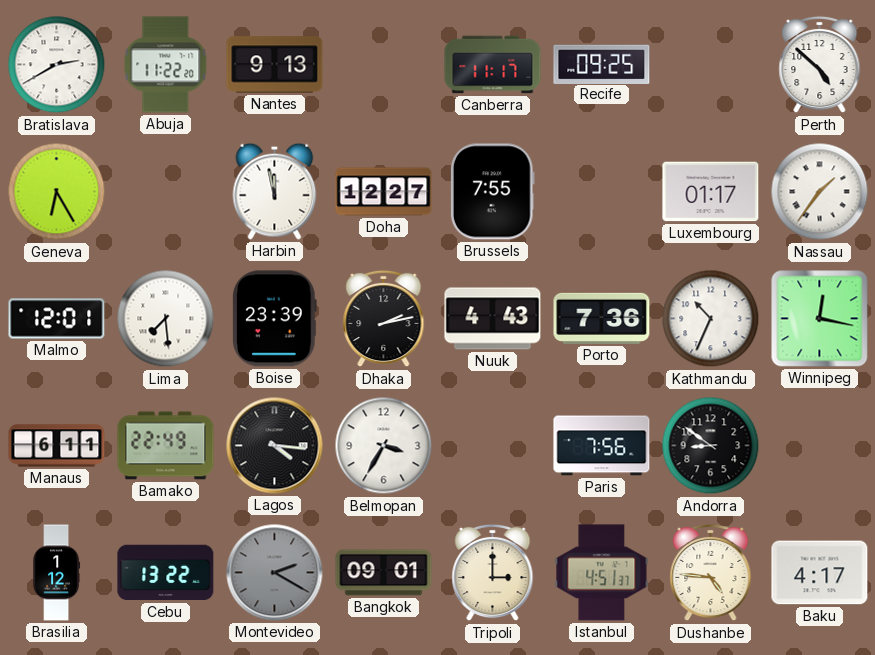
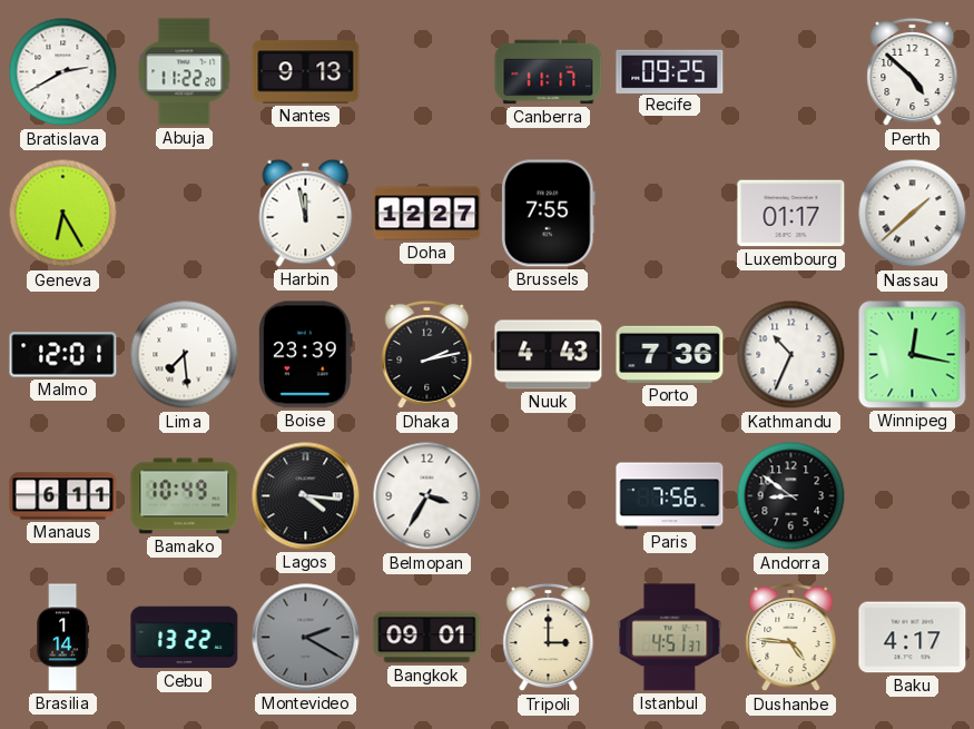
Nassau: 1:36 -> 1:38 (913, 214)
Bamako: 22:49 -> 10:49 (185, 496)
Brasilia: 1:12 -> 1:14 (63, 638)
